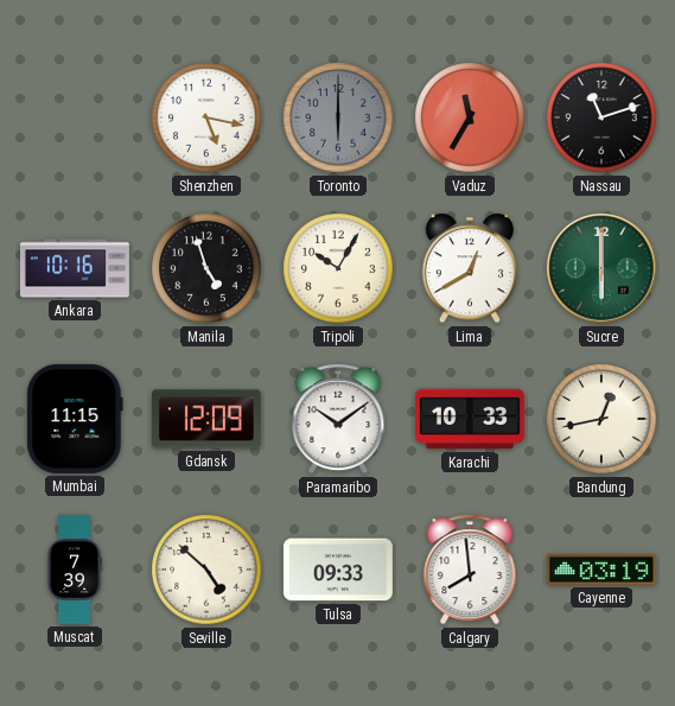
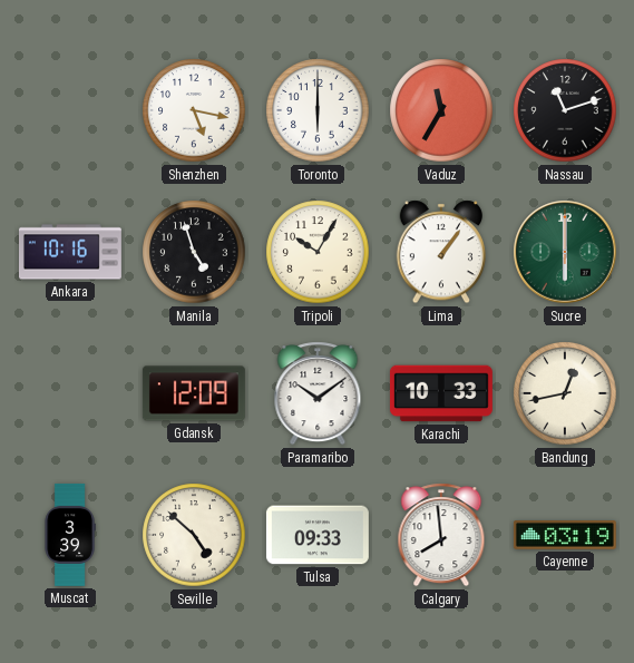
Toronto dial: grey -> white (318, 110)
Lima: 12:40 -> 1:06 (440, 252)
Mumbai: 11:15 -> none (75, 419)
Muscat: 7:39 -> 3:39 (70, 535)
